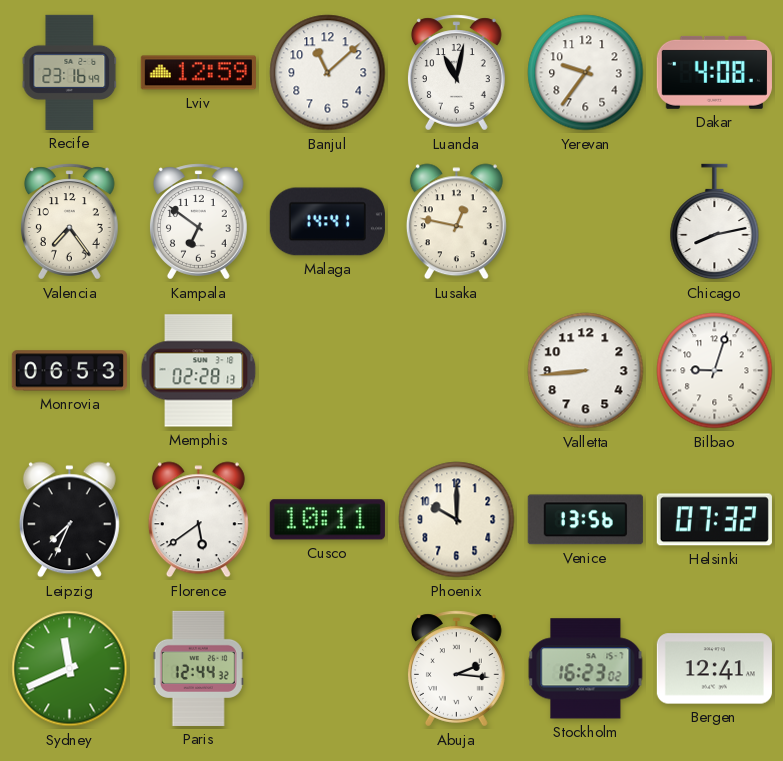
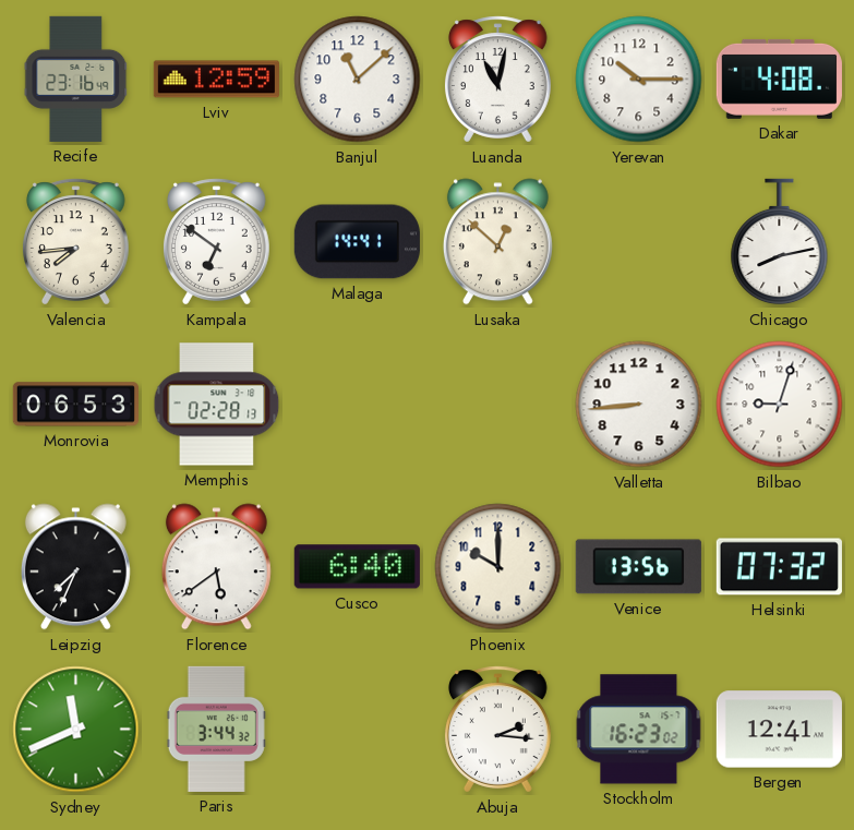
Yerevan: 9:36 -> 10:15 (639, 80)
Valencia: 7:24 -> 7:44 (75, 242)
Lusaka: 12:47 -> 12:52 (497, 242)
Cusco: 10:11 -> 6:40 (357, 567)
Paris: 12:44 -> 3:44 (216, 729)
